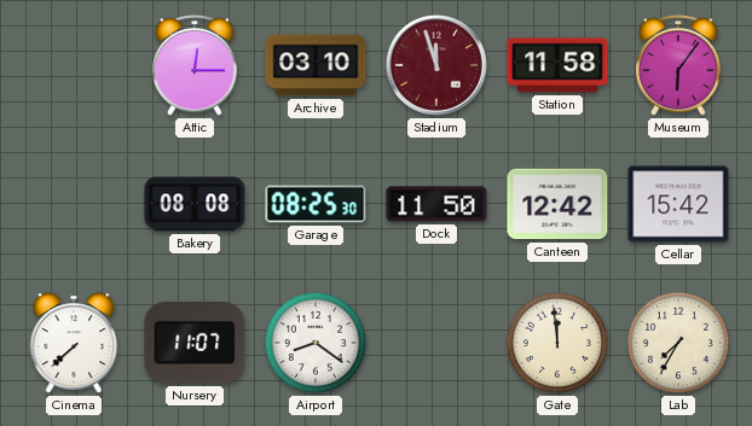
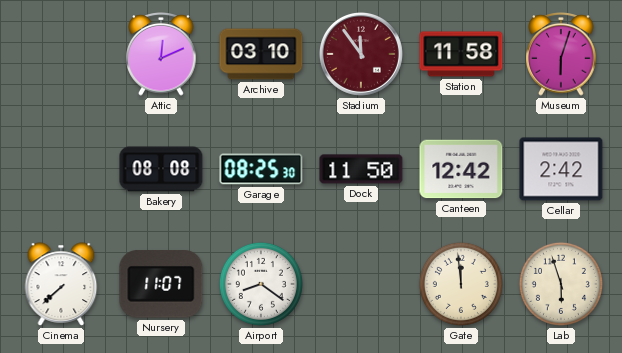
Attic: 12:15 -> 12:11 (161, 55)
Stadium: 11:57 -> 11:54 (361, 54)
Museum: 6:06 -> 6:03 (561, 55)
Cellar: 15:42 -> 2:42 (561, 169)
Lab: 7:35 -> 5:57 (561, 284)
